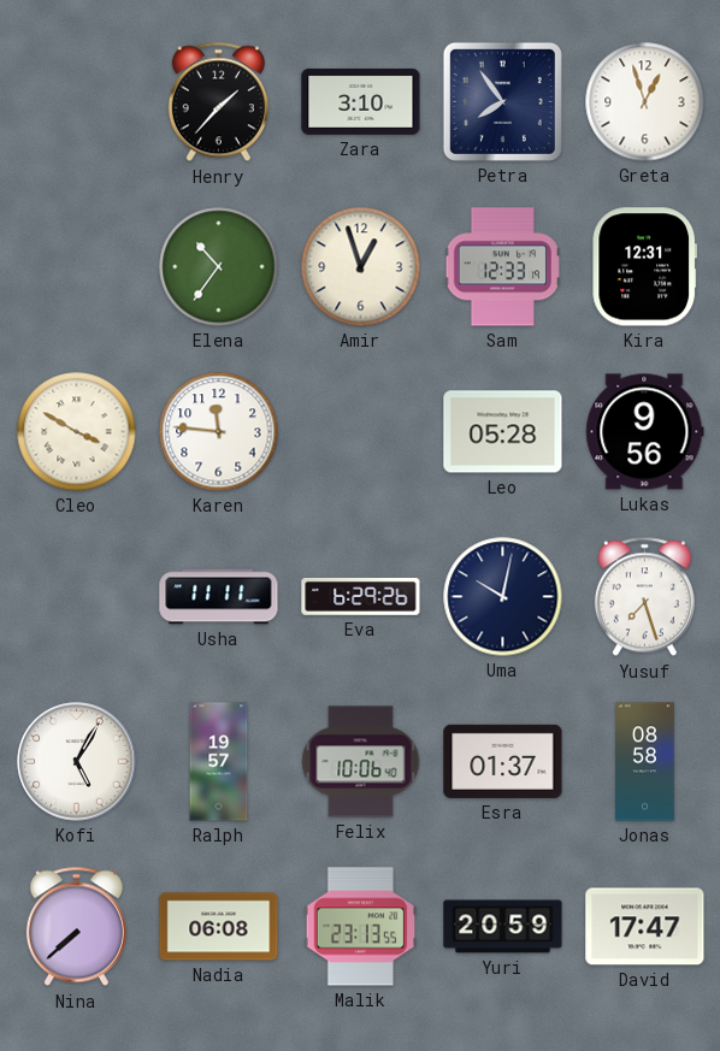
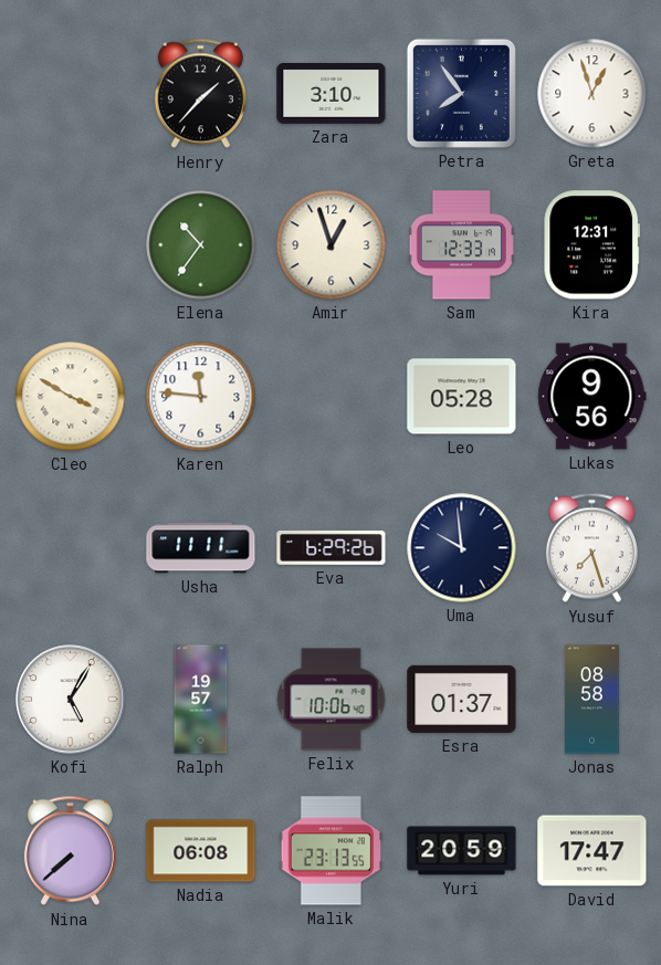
Uma: 10:02 -> 9:59 (462, 548)
